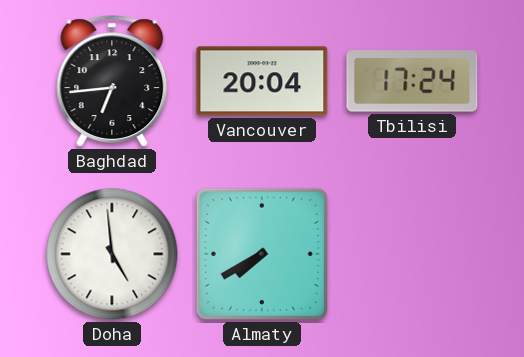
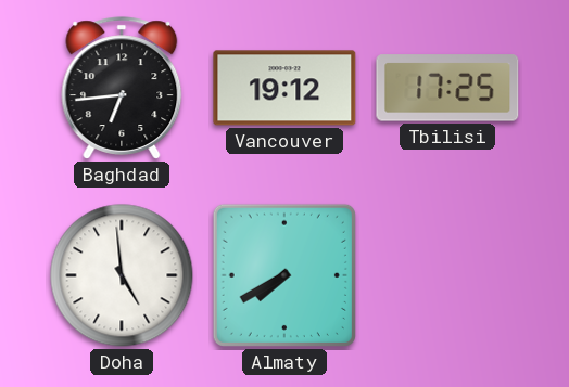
Vancouver: 20:04 -> 19:12 (284, 88)
Tbilisi: 17:24 -> 17:25 (447, 88)
